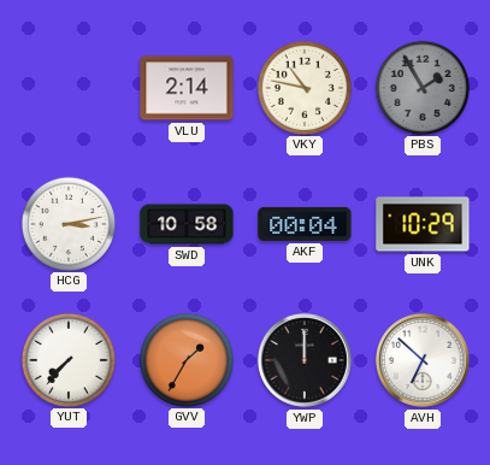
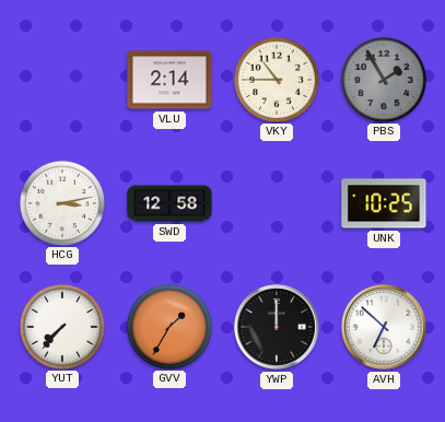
VKY: 10:47 -> 10:45 (276, 79)
SWD: 10:58 -> 12:58 (169, 203)
AKF: 00:04 -> none (305, 224)
UNK: 10:29 -> 10:25 (384, 203)
